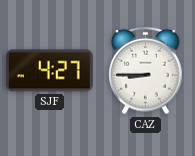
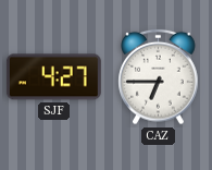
CAZ: 8:45 -> 6:45 (159, 77)
